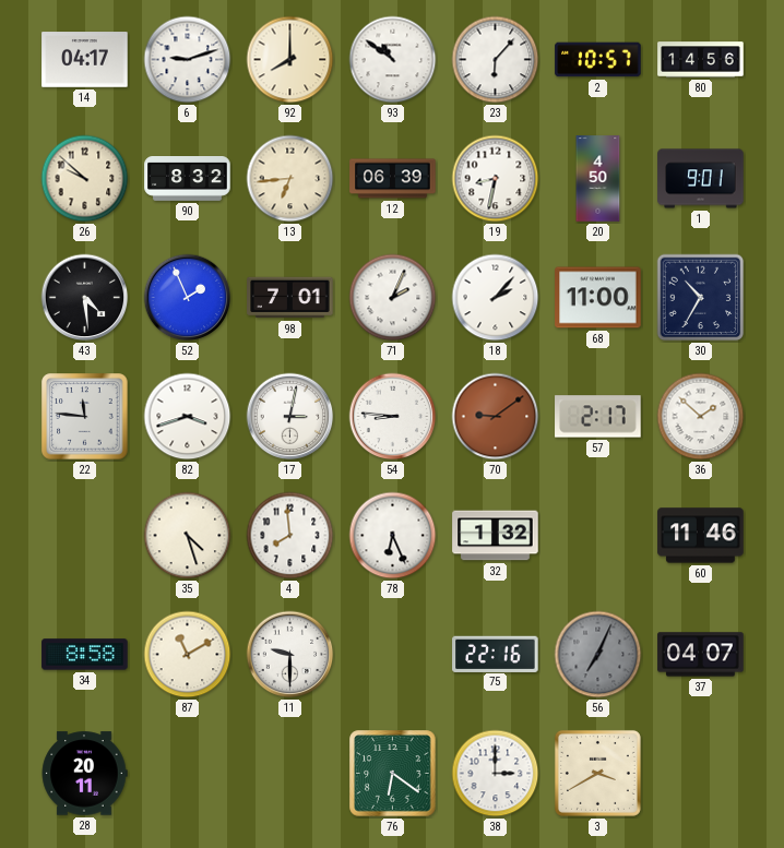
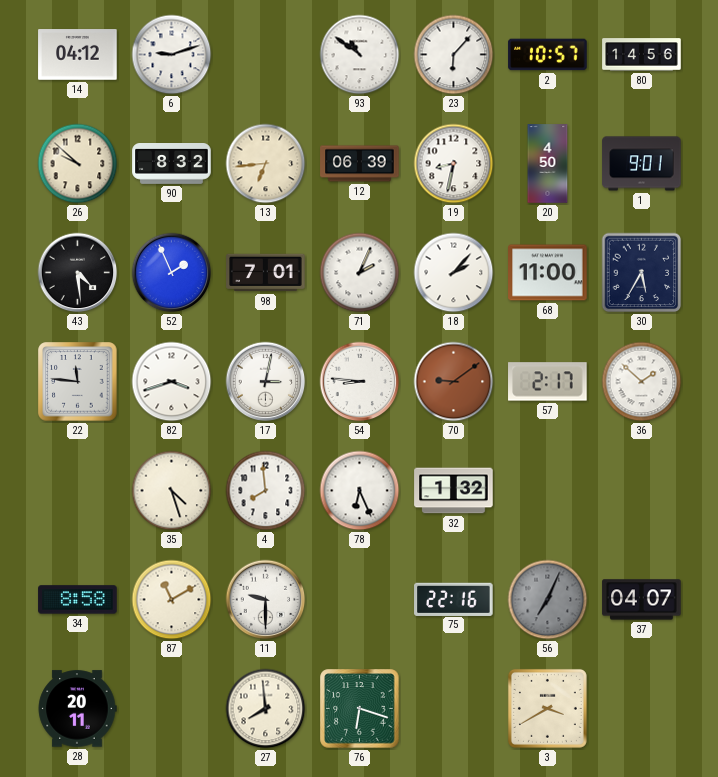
14: 04:17 -> 04:12 (78, 55)
92: 8:00 -> none (290, 60)
30: 10:35 -> 5:35 (642, 273)
60: 11:46 -> none (701, 536)
27: none -> 7:59 (266, 709)
76: 6:21 -> 6:18 (360, 709)
38: 3:00 -> none (496, 774)
